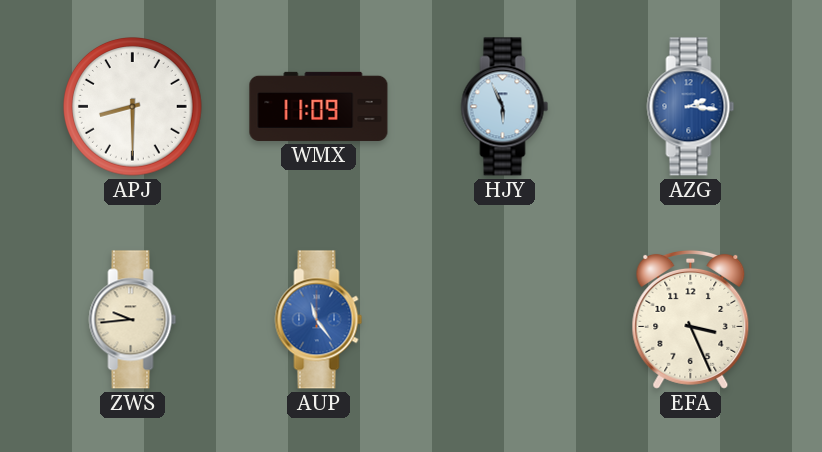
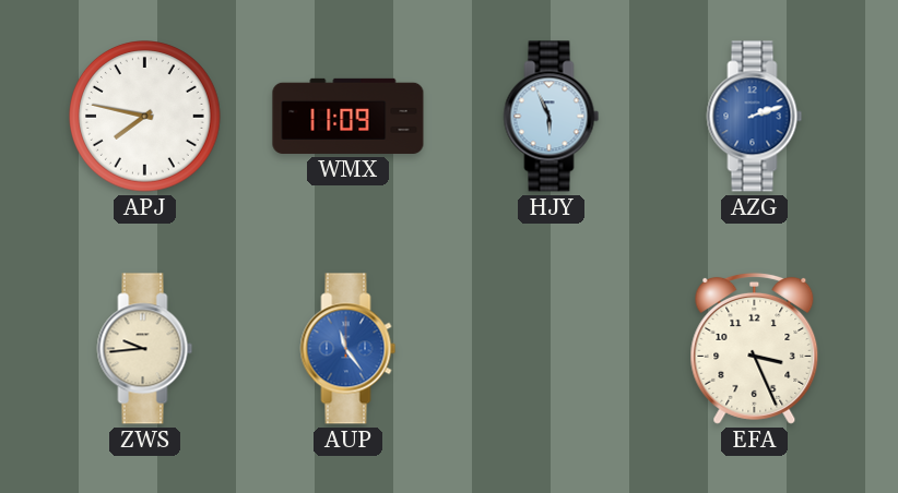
APJ: 8:30 -> 7:47 (145, 117)
AZG: 2:16 -> 2:12 (755, 117)
